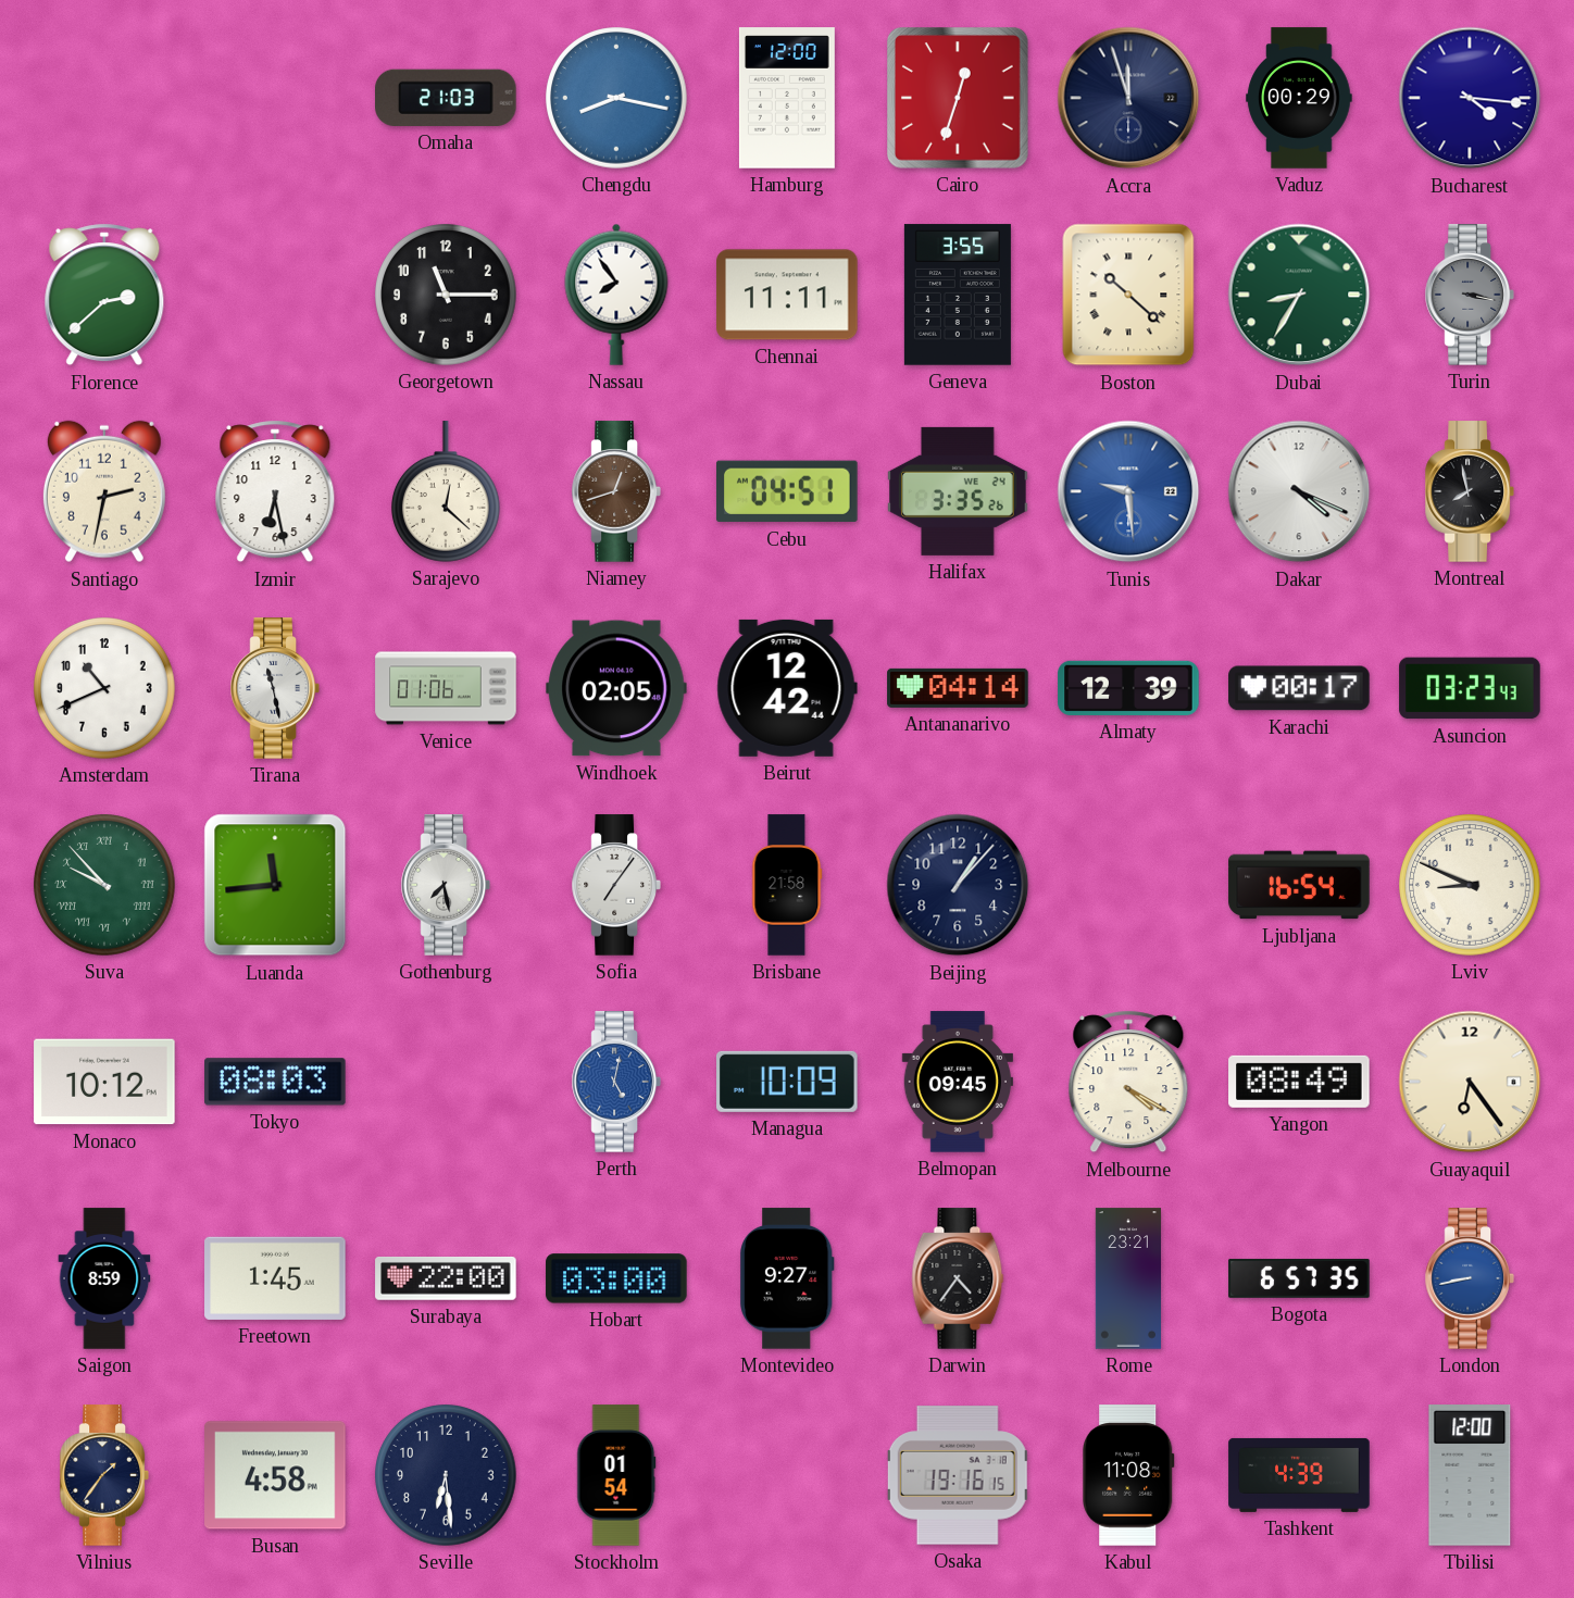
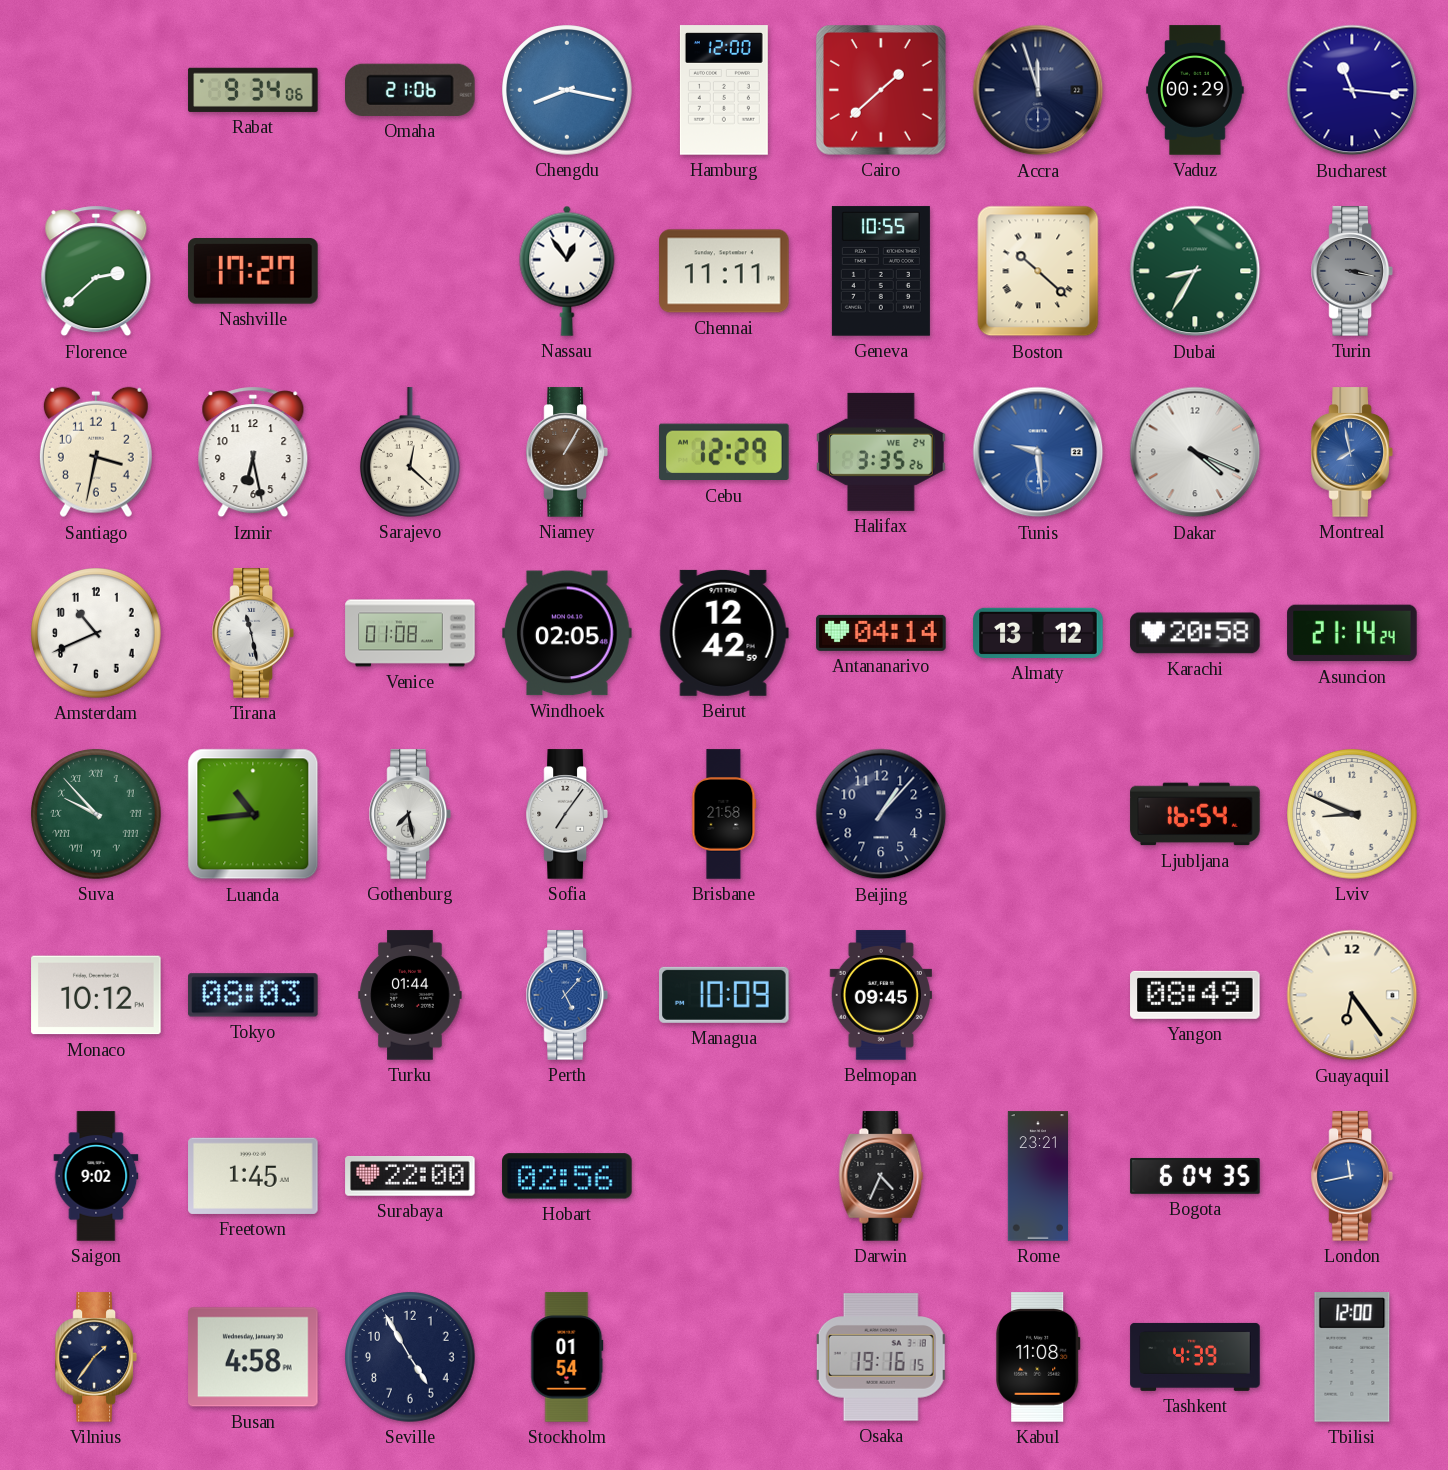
Rabat: none -> 9:34 (253, 90)
Omaha: 21:03 -> 21:06 (411, 90)
Cairo: 12:33 -> 1:38 (882, 91)
Bucharest: 4:16 -> 11:16 (1352, 90)
Nashville: none -> 17:27 (253, 272)
Georgetown: 11:15 -> none (447, 296)
Nassau: 7:54 -> 12:54 (567, 271)
Geneva: 3:55 -> 10:55 (881, 271)
Santiago: 2:32 -> 3:32 (96, 452)
Niamey: 12:42 -> 1:05 (567, 452)
Cebu: 04:51 -> 12:29 (725, 452)
Montreal dial: black -> blue (1352, 452)
Venice: 01:06 -> 01:08 (410, 633)
Beirut: 12:42:44 -> 12:42:59 (724, 633)
Almaty: 12:39 -> 13:12 (1038, 633)
Karachi: 00:17 -> 20:58 (1195, 633)
Asuncion: 03:23 -> 21:14 (1352, 633)
Luanda: 11:44 -> 10:44 (253, 814)
Turku: none -> 01:44 (410, 995)
Perth: 5:02 -> 5:07 (567, 995)
Melbourne: 4:20 -> none (1128, 1082)
Saigon: 8:59 -> 9:02 (96, 1176)
Hobart: 03:00 -> 02:56 (567, 1176)
Montevideo: 9:27 -> none (788, 1278)
Darwin: 4:36 -> 4:34 (881, 1176)
Bogota: 6:57 -> 6:04 (1195, 1176)
London: 8:43 -> 11:43 (1352, 1176)
Seville: 6:29 -> 4:55 (411, 1358)
